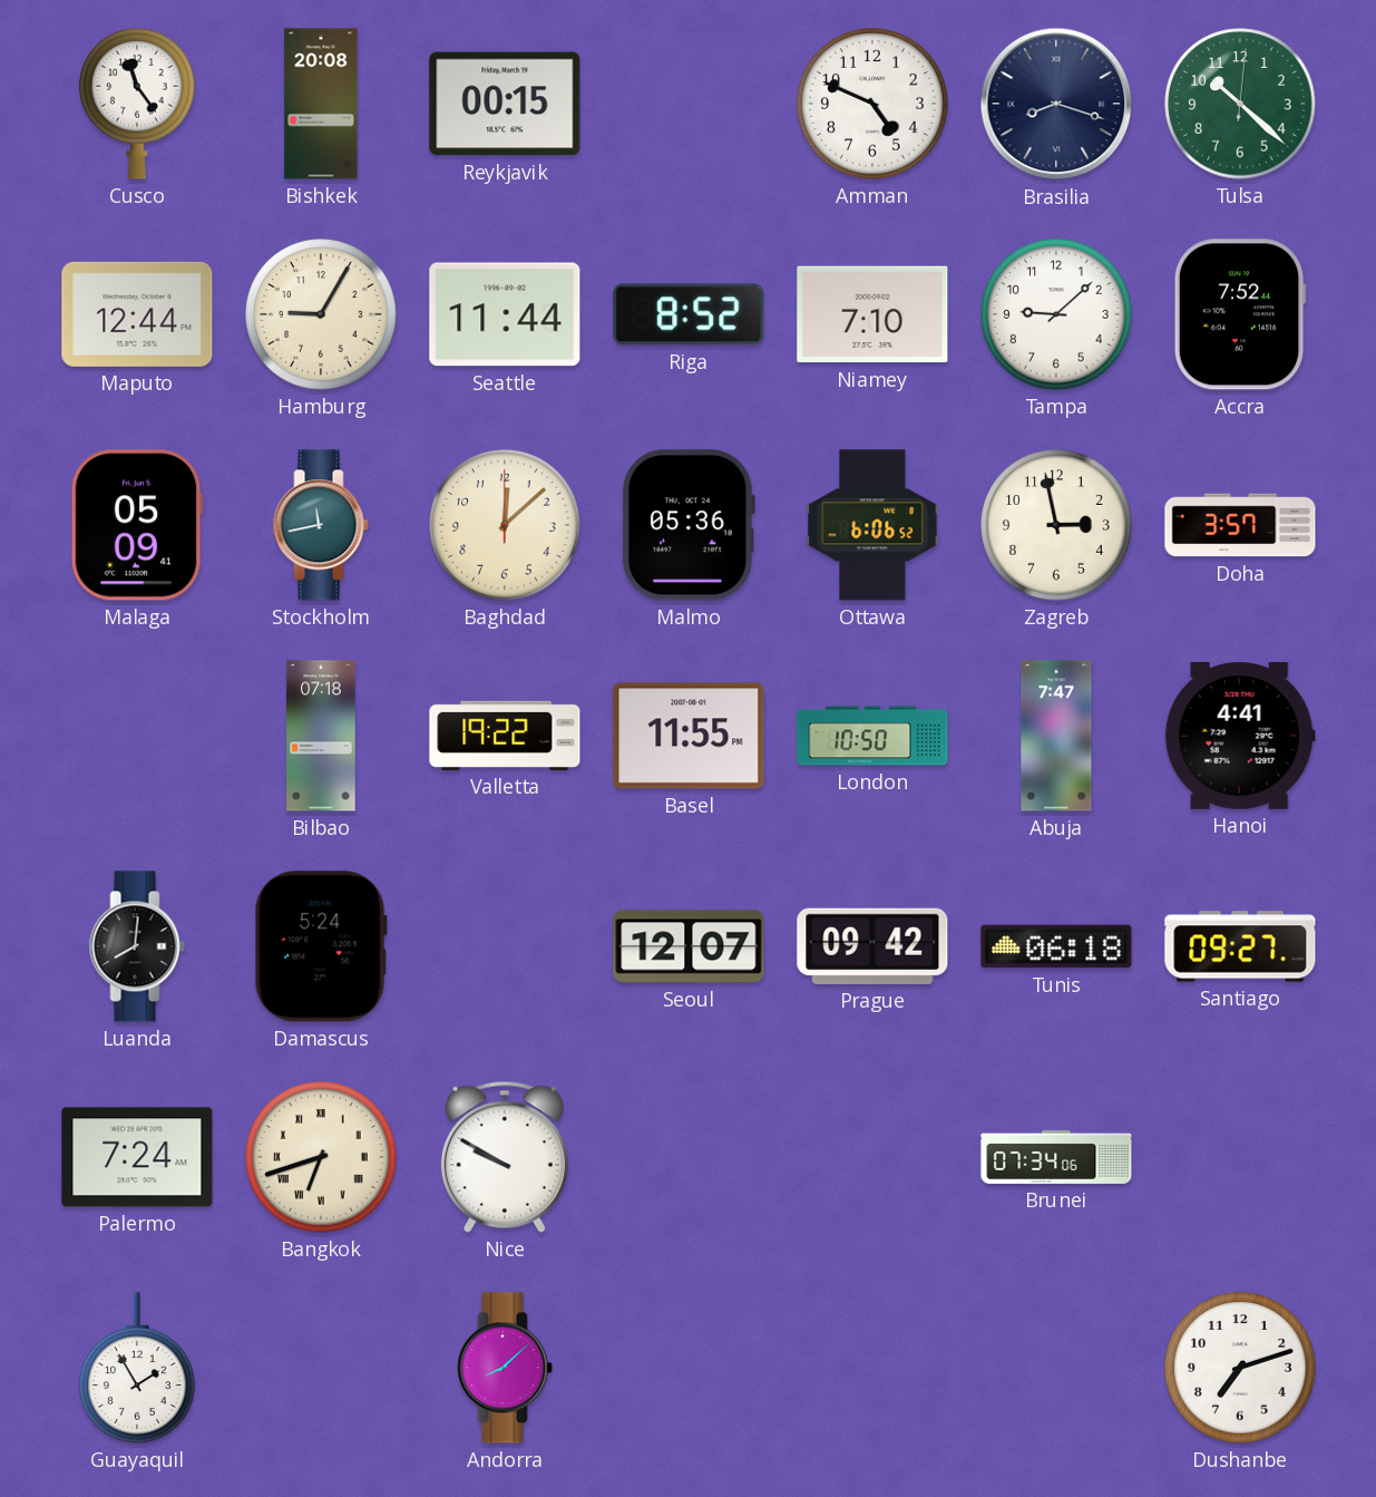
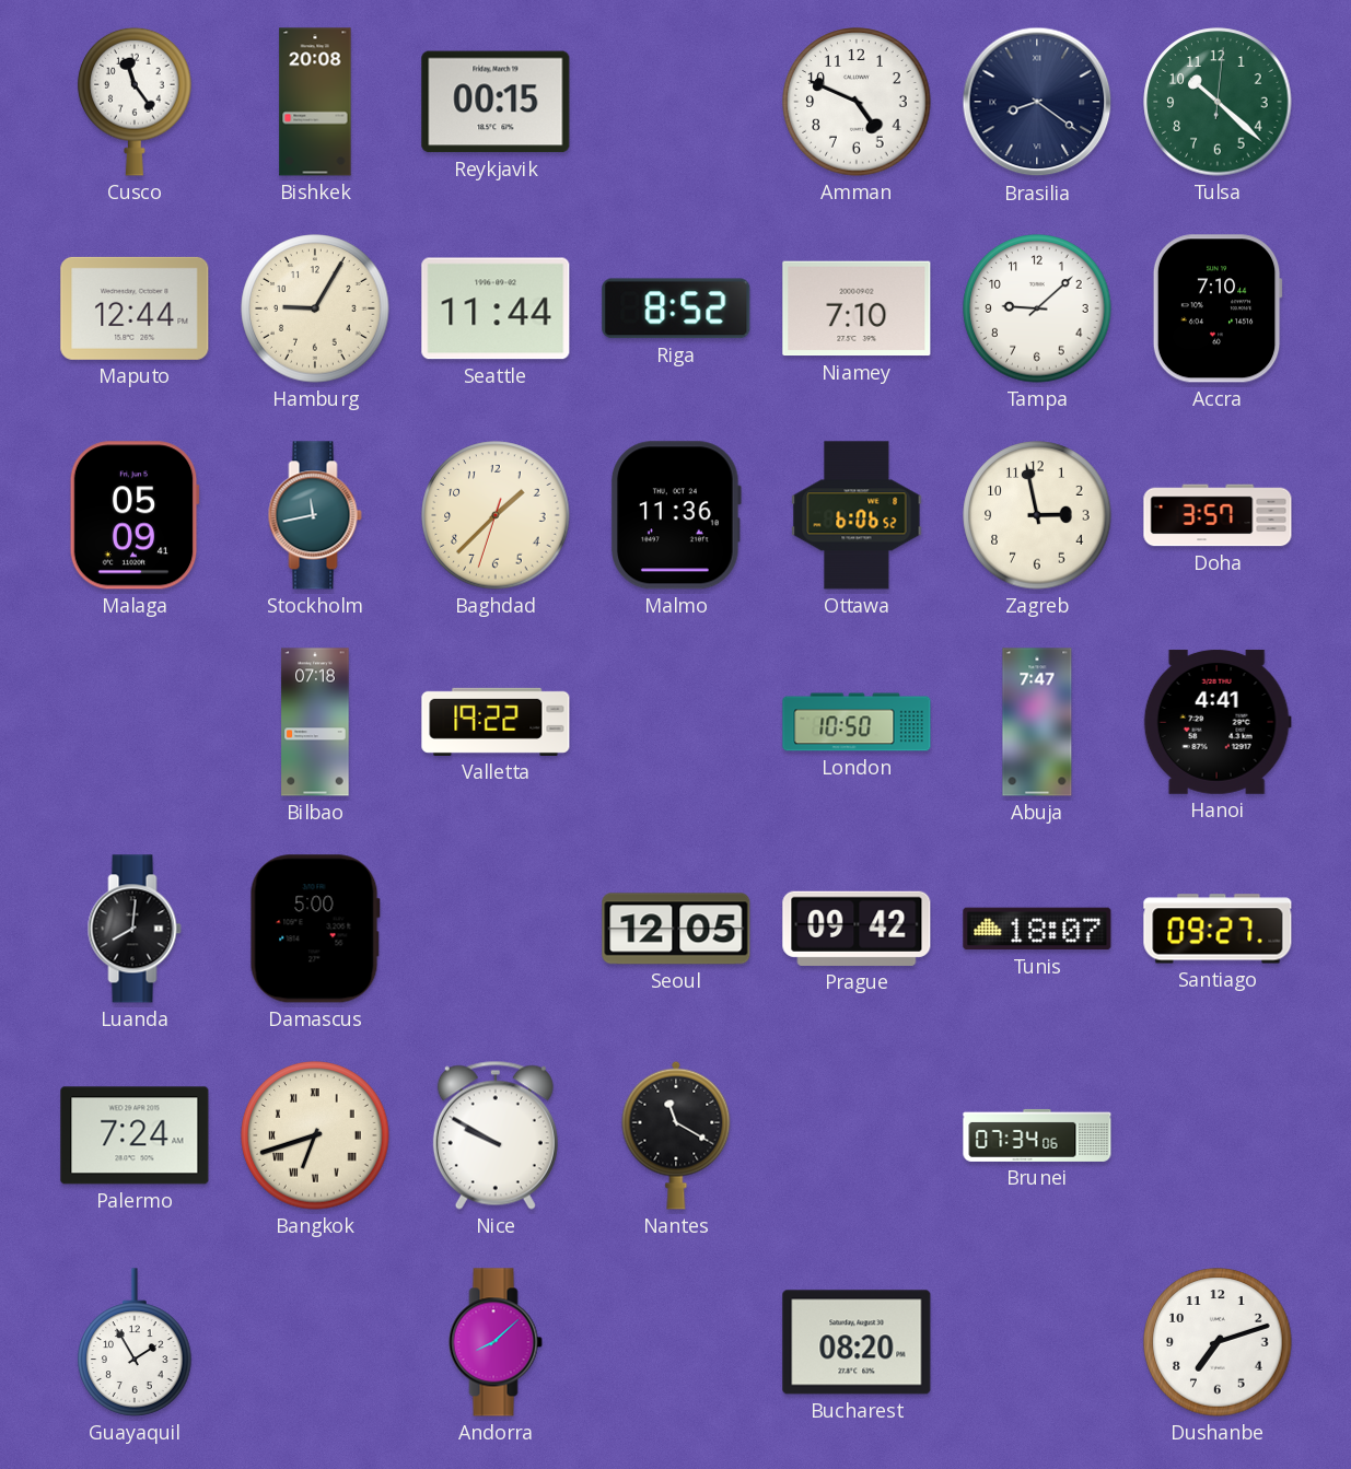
Brasilia: 8:18 -> 8:21 (1037, 102)
Accra: 7:52 -> 7:10 (1218, 308)
Baghdad: 12:08 -> 1:37 (496, 515)
Malmo: 05:36 -> 11:36 (676, 515)
Basel: 11:55 -> none (689, 736)
Damascus: 5:24 -> 5:00 (315, 929)
Seoul: 12:07 -> 12:05 (676, 929)
Tunis: 06:18 -> 18:07 (1037, 929)
Nantes: none -> 11:20 (676, 1135)
Bucharest: none -> 08:20 (857, 1342)
